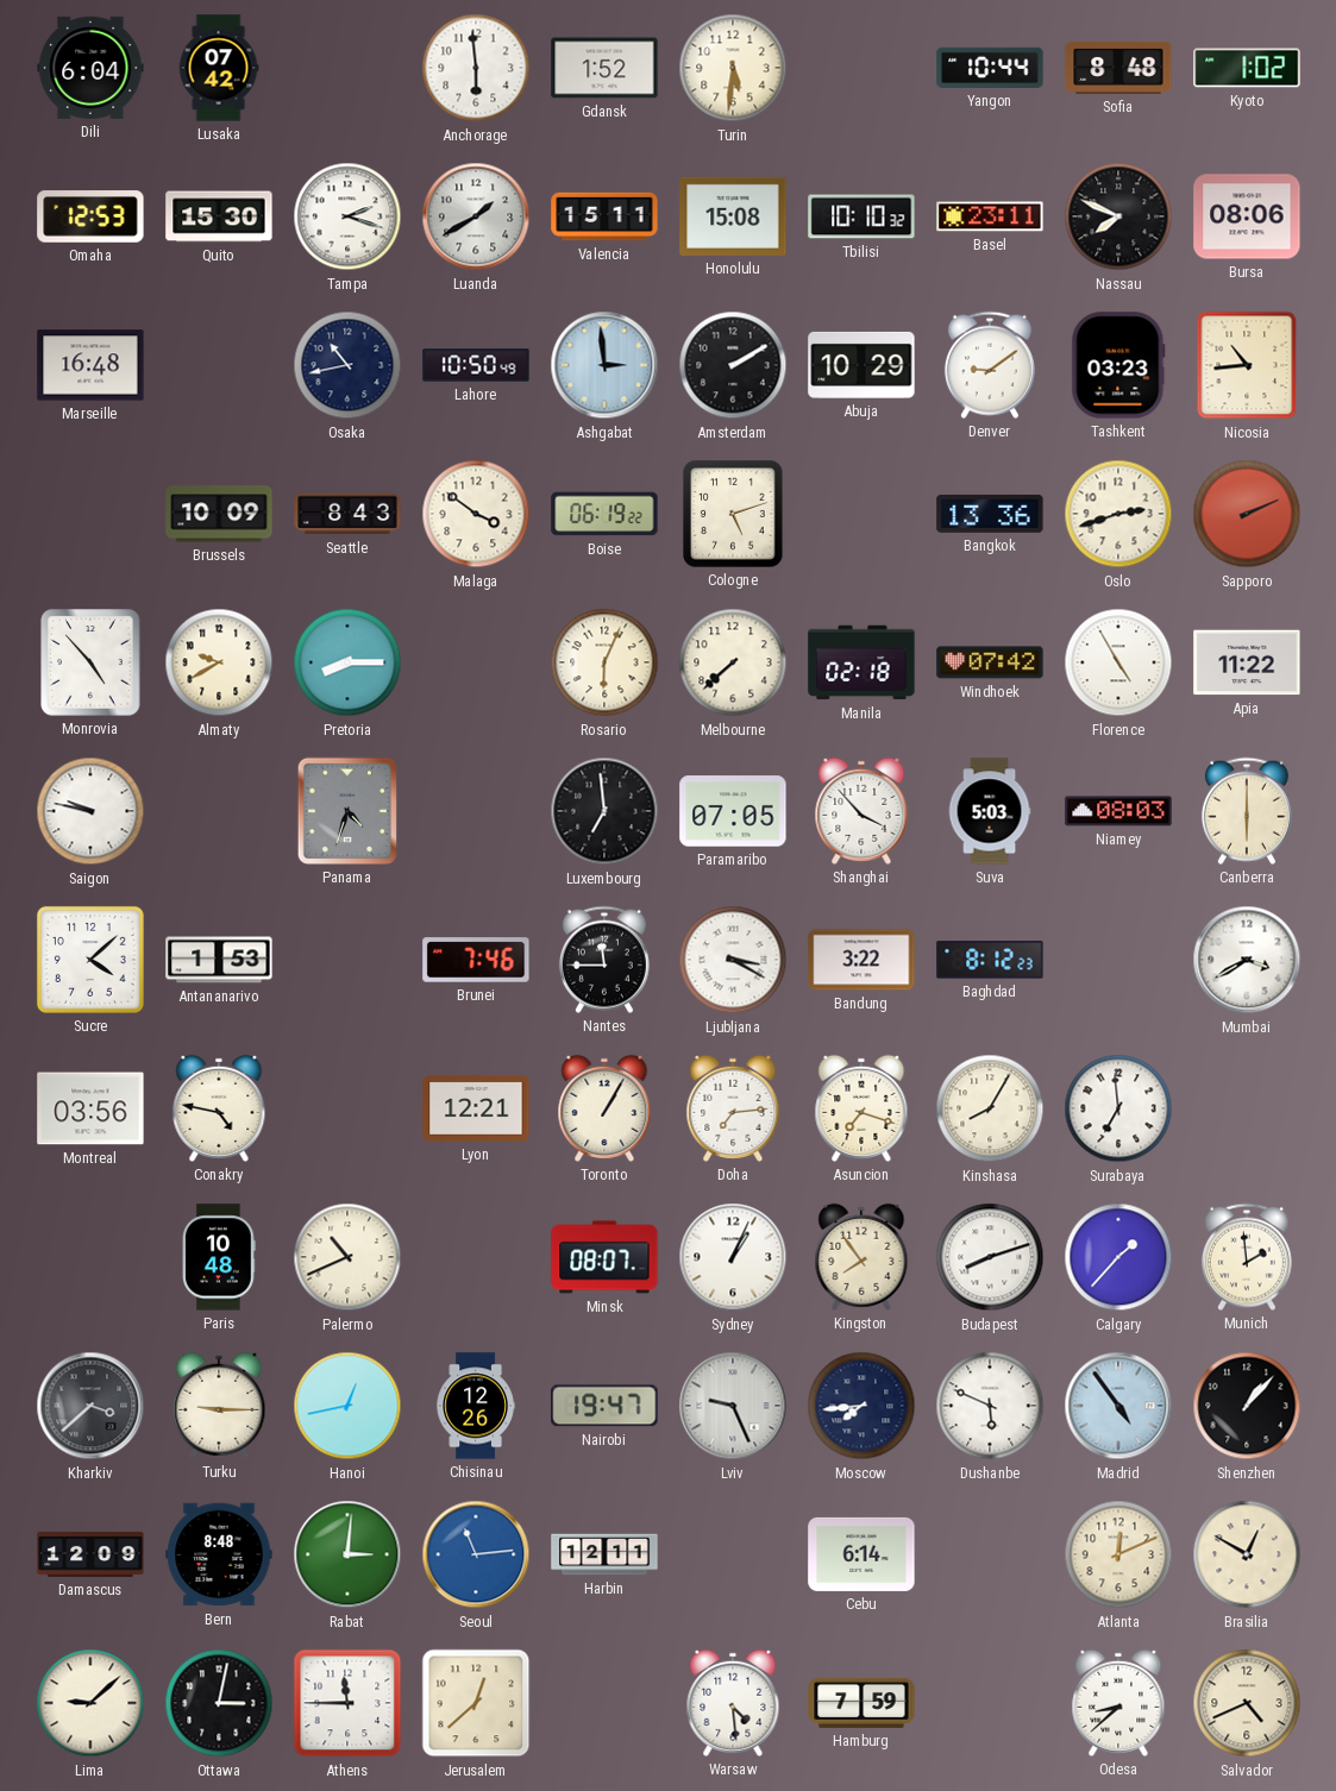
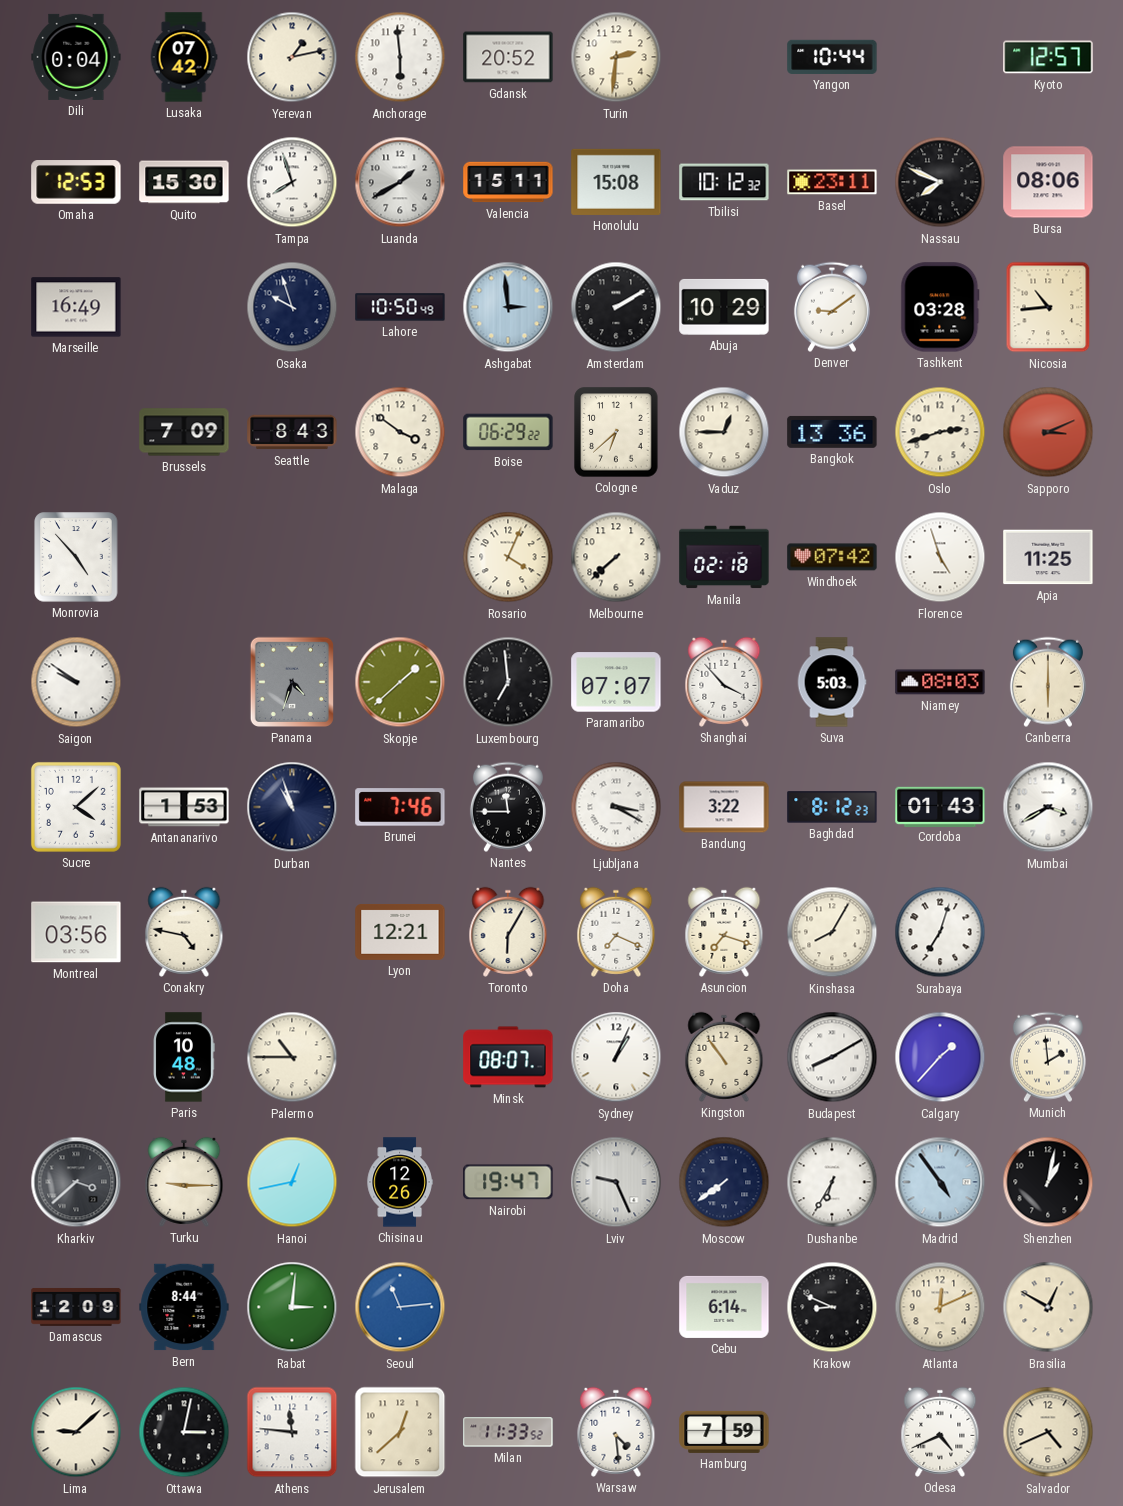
Dili: 6:04 -> 0:04 (76, 57)
Yerevan: none -> 1:13 (292, 57)
Gdansk: 1:52 -> 20:52 (508, 57)
Turin: 5:31 -> 2:31 (616, 57)
Sofia: 8:48 -> none (1118, 68)
Kyoto: 1:02 -> 12:57 (1048, 57)
Tampa: 2:18 -> 7:57 (292, 182)
Tbilisi: 10:10 -> 10:12 (724, 182)
Marseille: 16:48 -> 16:49 (76, 307)
Osaka: 10:43 -> 9:57 (292, 307)
Tashkent: 03:23 -> 03:28 (940, 307)
Brussels: 10:09 -> 7:09 (184, 432)
Boise: 06:19 -> 06:29 (508, 432)
Cologne: 5:12 -> 6:38 (616, 432)
Vaduz: none -> 12:45 (724, 432)
Sapporo: 2:11 -> 3:11 (1048, 432)
Almaty: 9:40 -> none (219, 662)
Pretoria: 8:15 -> none (347, 662)
Rosario: 6:04 -> 4:04 (508, 557)
Florence: 4:55 -> 4:57 (940, 557)
Apia: 11:22 -> 11:25 (1048, 557)
Saigon: 9:47 -> 9:51 (76, 682)
Skopje: none -> 1:38 (400, 682)
Paramaribo: 07:05 -> 07:07 (616, 682)
Durban: none -> 10:57 (292, 807)
Cordoba: none -> 01:43 (940, 806)
Toronto: 1:05 -> 6:05 (508, 932)
Doha: 7:14 -> 7:19 (616, 932)
Surabaya: 6:59 -> 7:03 (940, 932)
Palermo: 10:41 -> 10:45 (292, 1057)
Kingston: 7:54 -> 10:54 (724, 1057)
Budapest: 8:12 -> 8:10 (832, 1057)
Moscow: 7:44 -> 7:39 (724, 1182)
Dushanbe: 5:49 -> 6:35 (832, 1182)
Shenzhen: 1:07 -> 1:02 (1048, 1182)
Bern: 8:48 -> 8:44 (184, 1307)
Harbin: 12:11 -> none (604, 1554)
Krakow: none -> 8:49 (832, 1307)
Athens: 11:45 -> 11:46 (292, 1432)
Milan: none -> 11:33 (508, 1432)
Odesa: 8:38 -> 4:41 (940, 1432)
